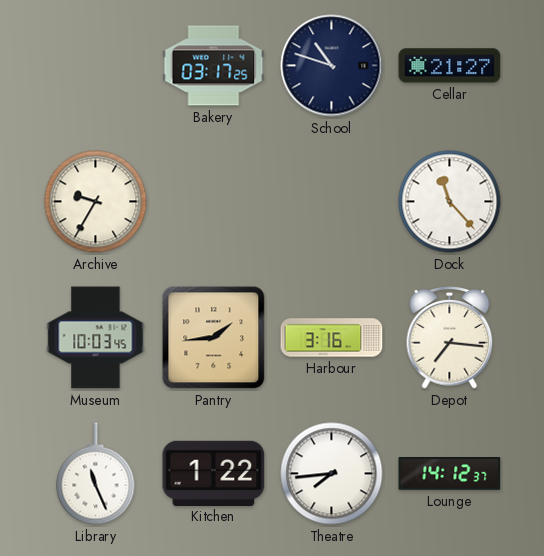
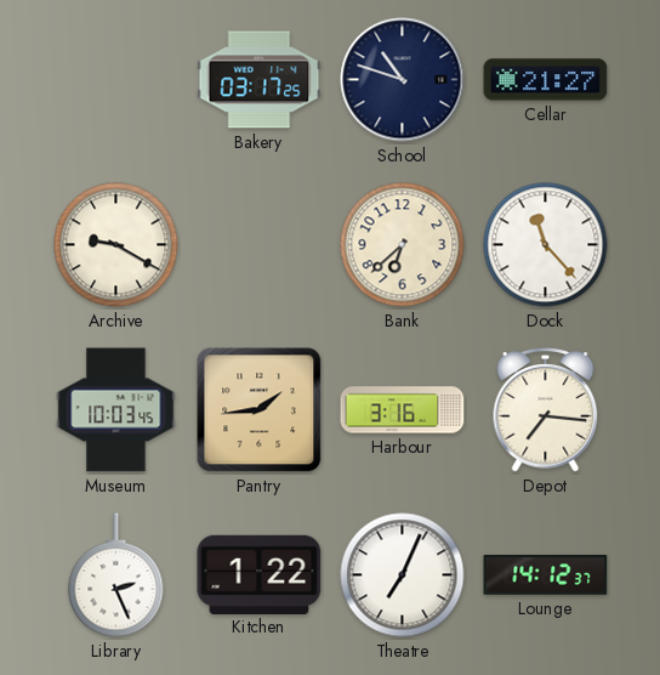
Archive: 9:35 -> 9:20 (116, 245)
Bank: none -> 6:38 (403, 245)
Library: 11:26 -> 2:26 (116, 575)
Theatre: 7:44 -> 7:04 (403, 575)
